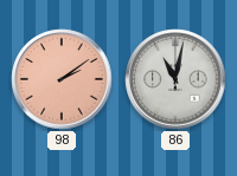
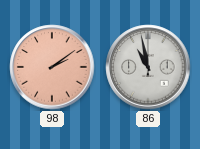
86: 11:02 -> 10:58 (148, 67)
